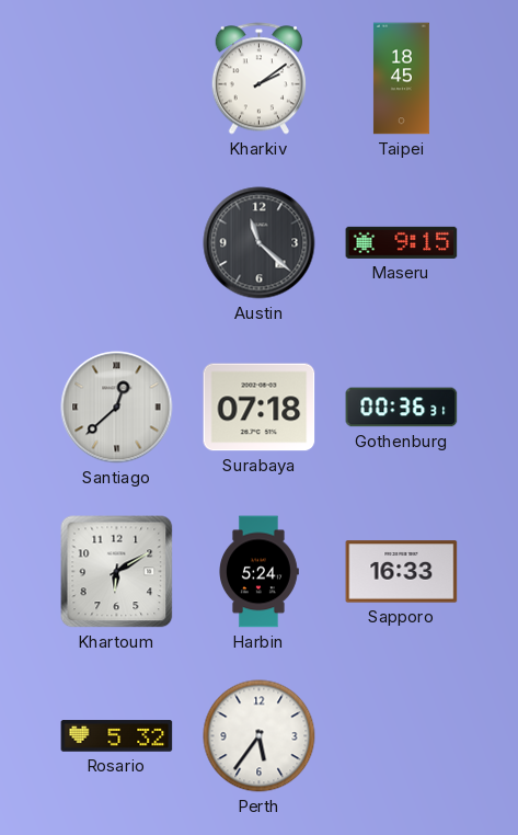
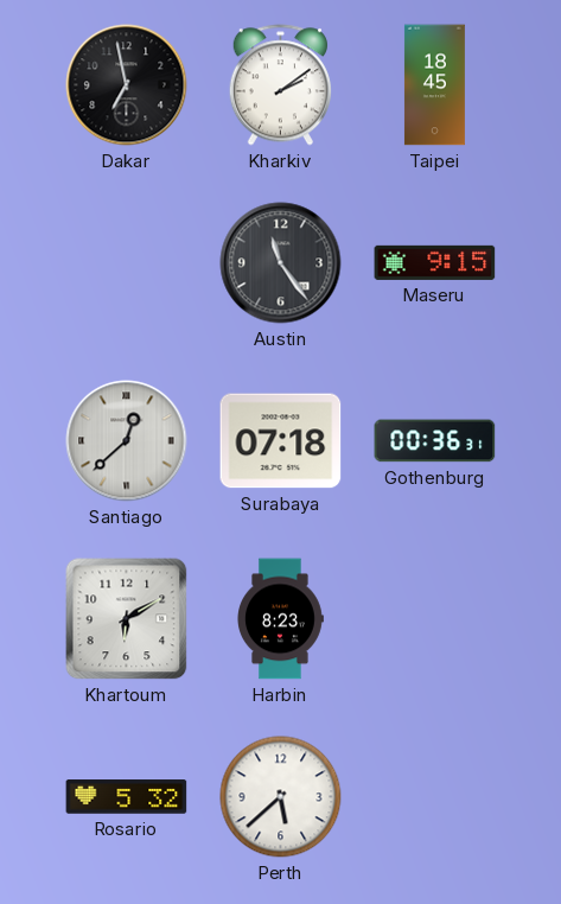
Dakar: none -> 6:58 (127, 85)
Austin: 11:22 -> 11:24 (281, 263)
Harbin: 5:24 -> 8:23 (281, 619)
Sapporo: 16:33 -> none (402, 572)
Perth: 5:36 -> 5:38 (281, 797)
